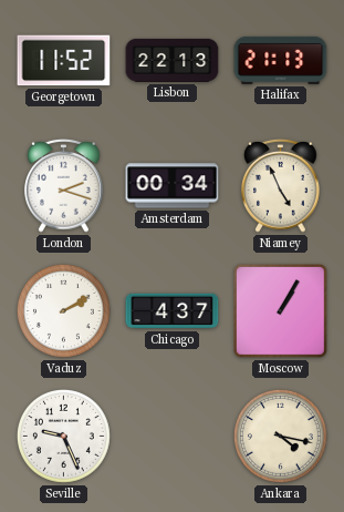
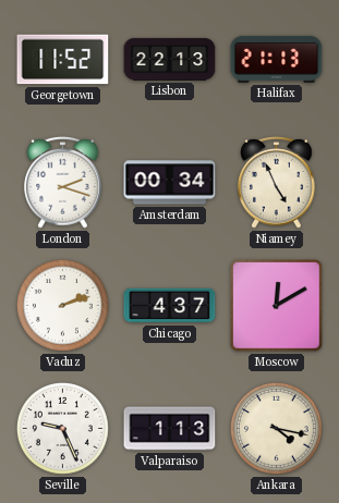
Vaduz: 2:10 -> 2:12 (62, 305)
Moscow: 1:05 -> 12:10 (277, 306)
Valparaiso: none -> 1:13 (170, 429)
